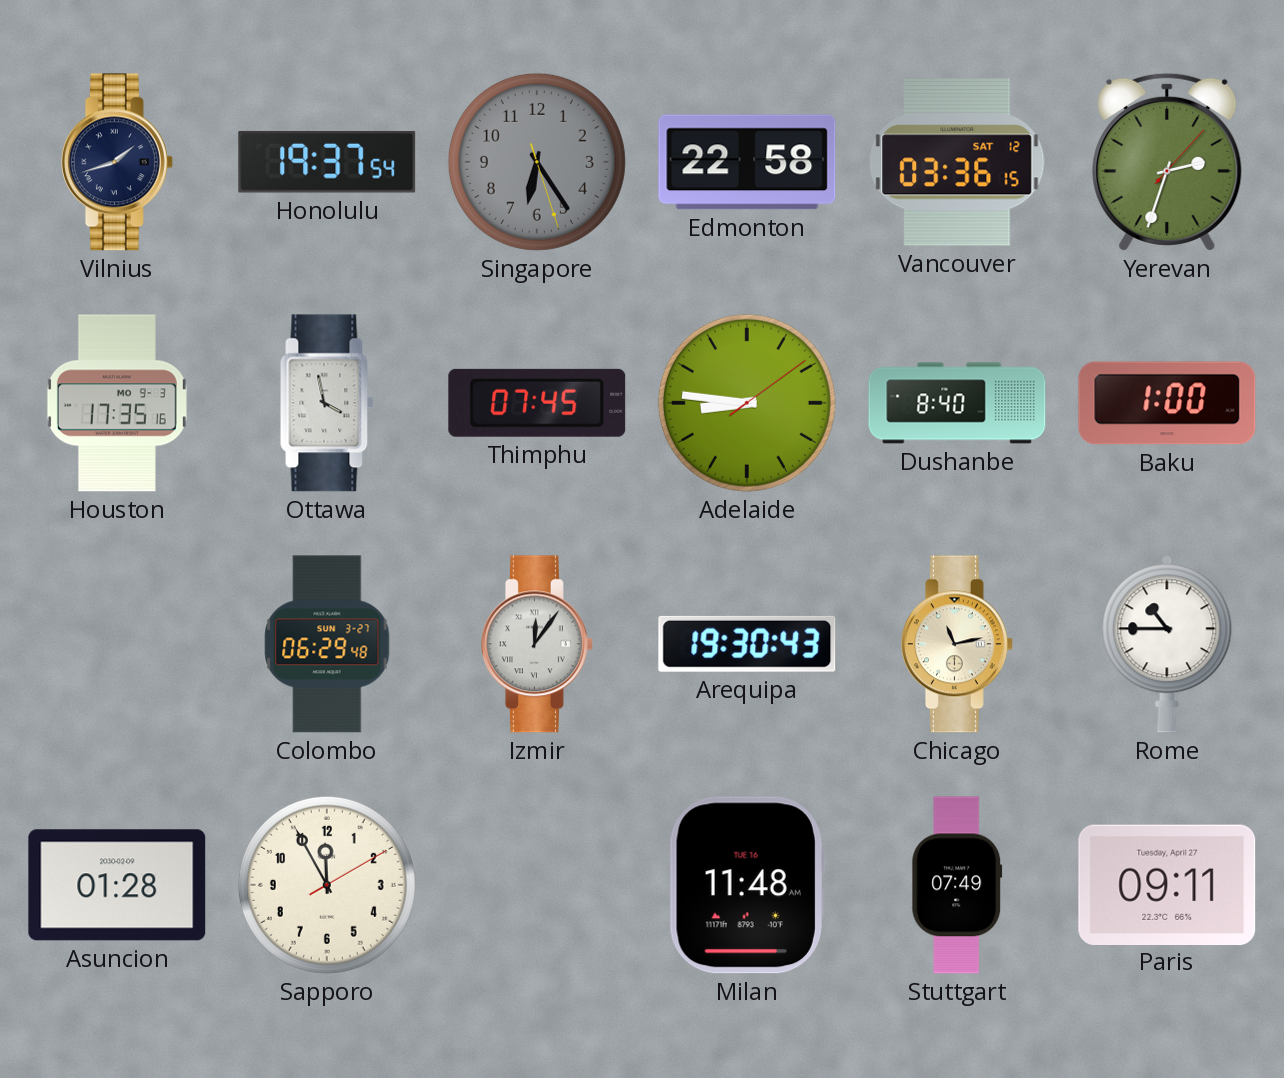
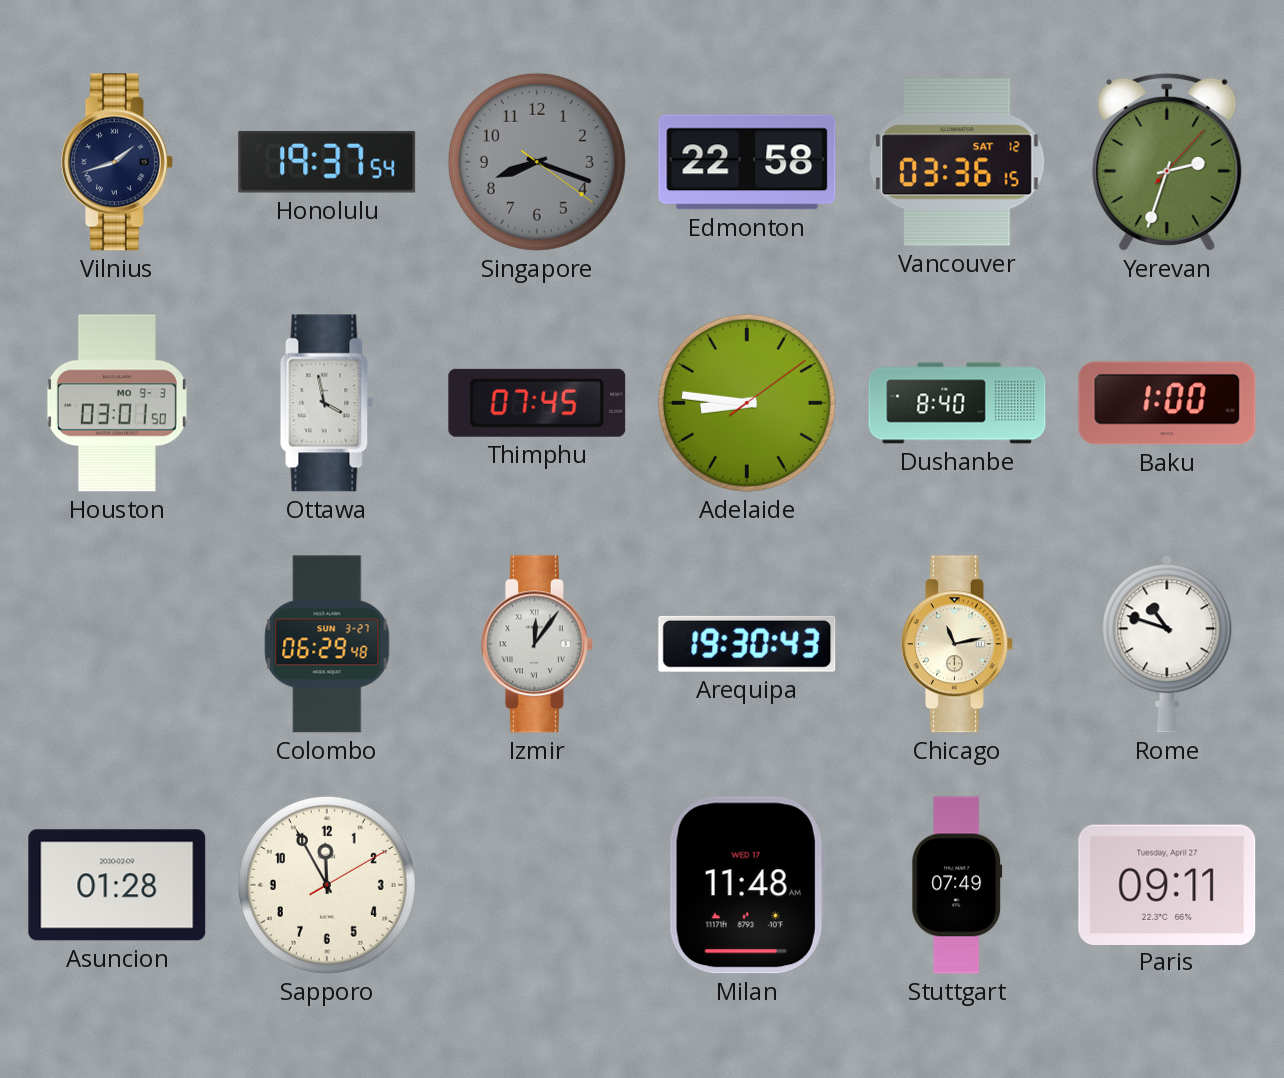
Singapore: 6:24 -> 8:18 (537, 162)
Houston: 17:35 -> 03:01 (117, 403)
Rome: 10:45 -> 10:48 (1167, 644)
Milan date: TUE 16 -> WED 17 (747, 885)
